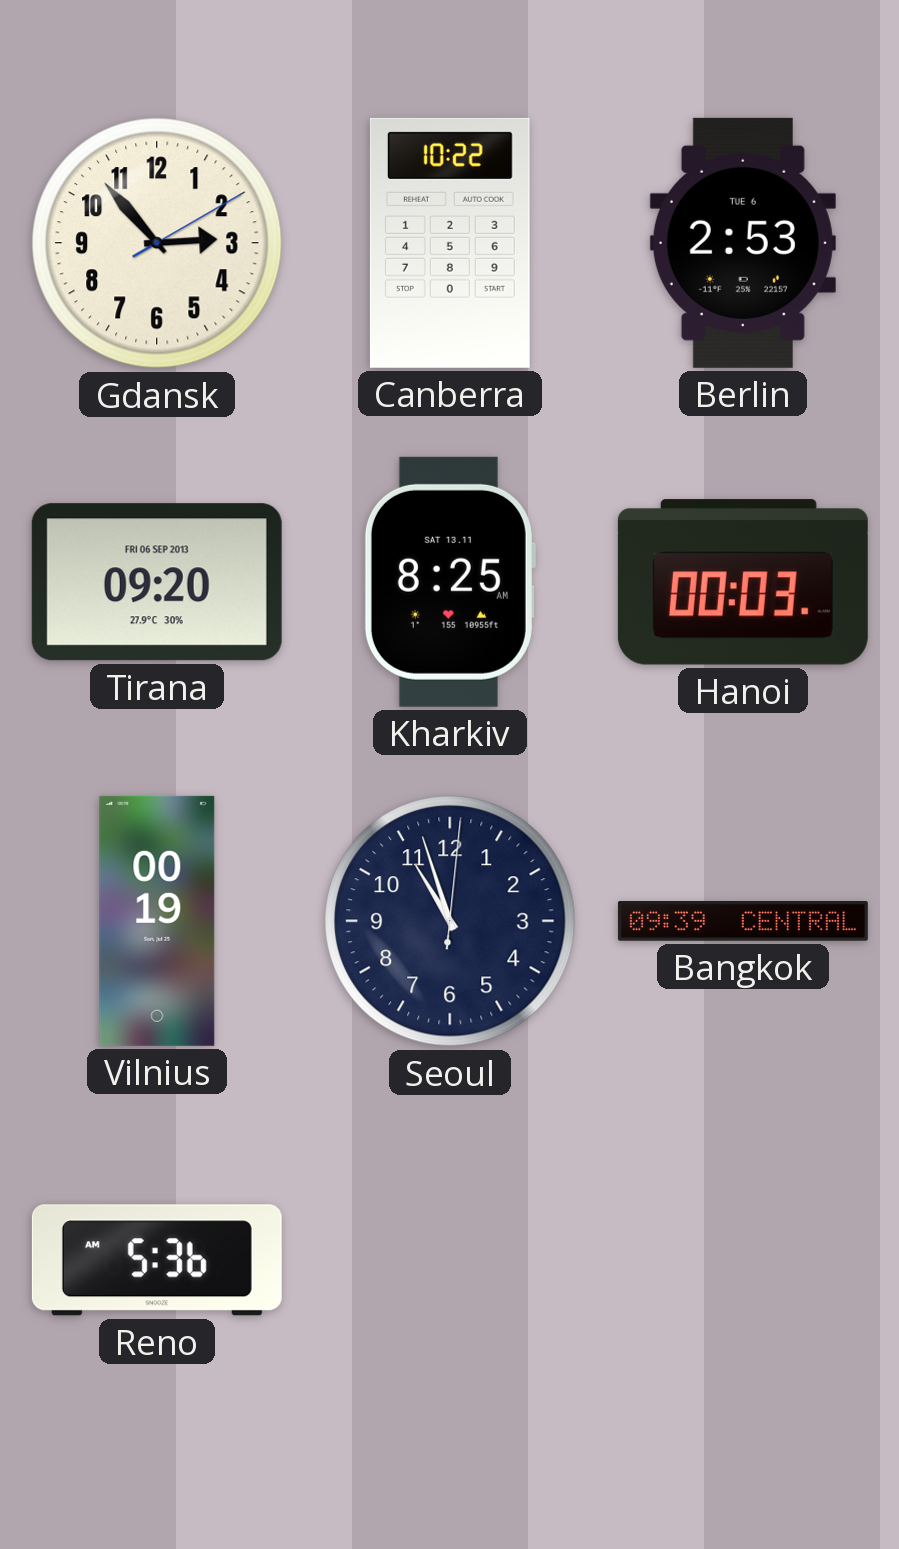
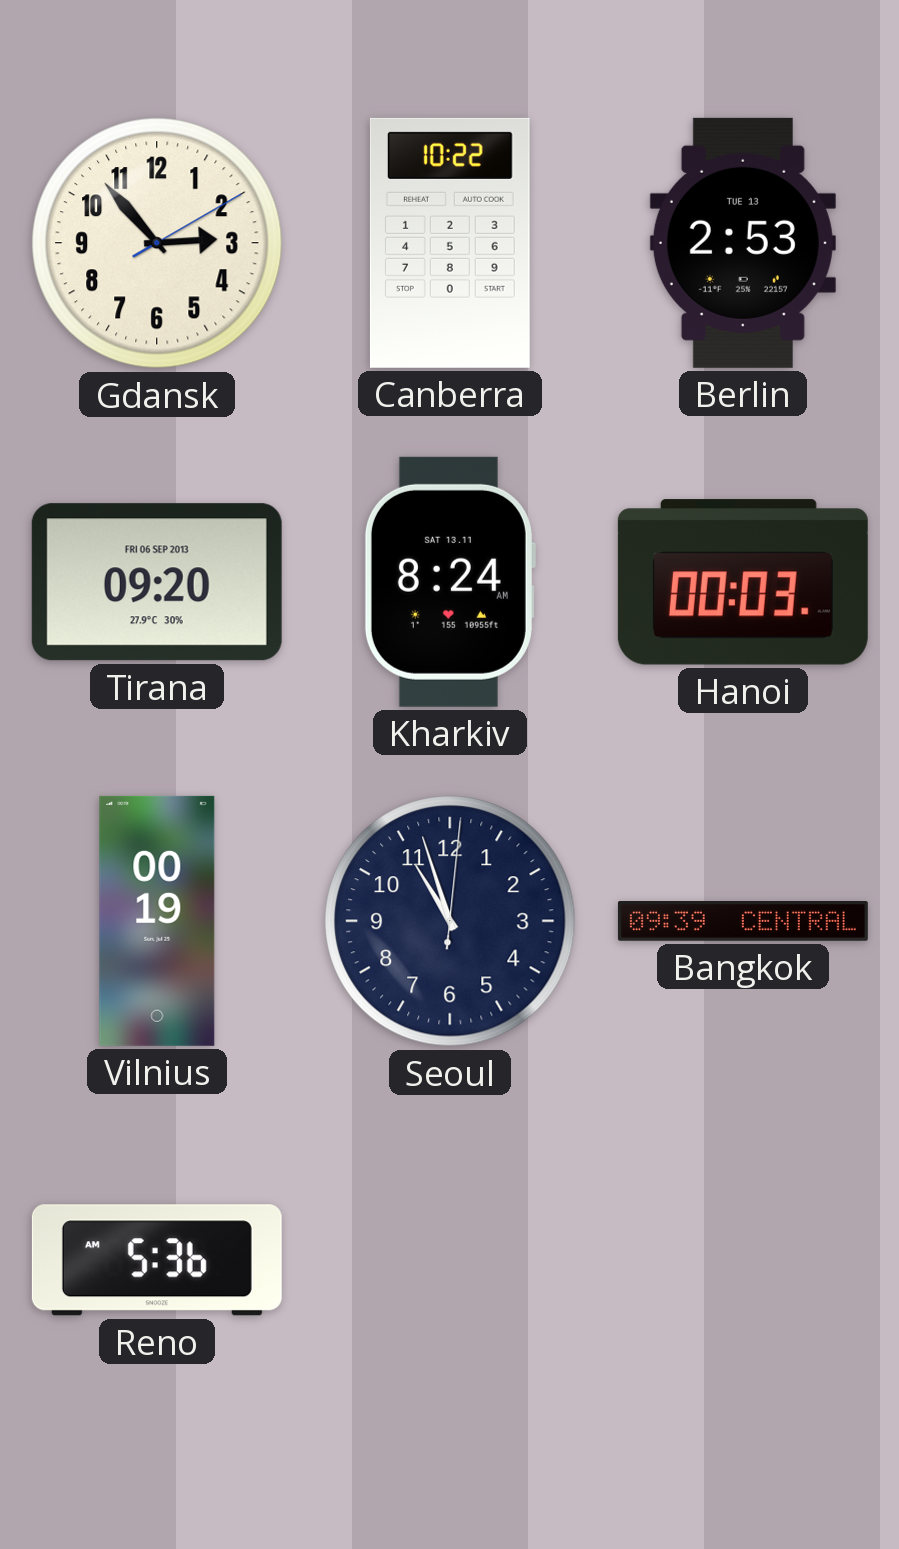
Berlin date: TUE 6 -> TUE 13 (743, 243)
Kharkiv: 8:25 -> 8:24 (449, 582)
